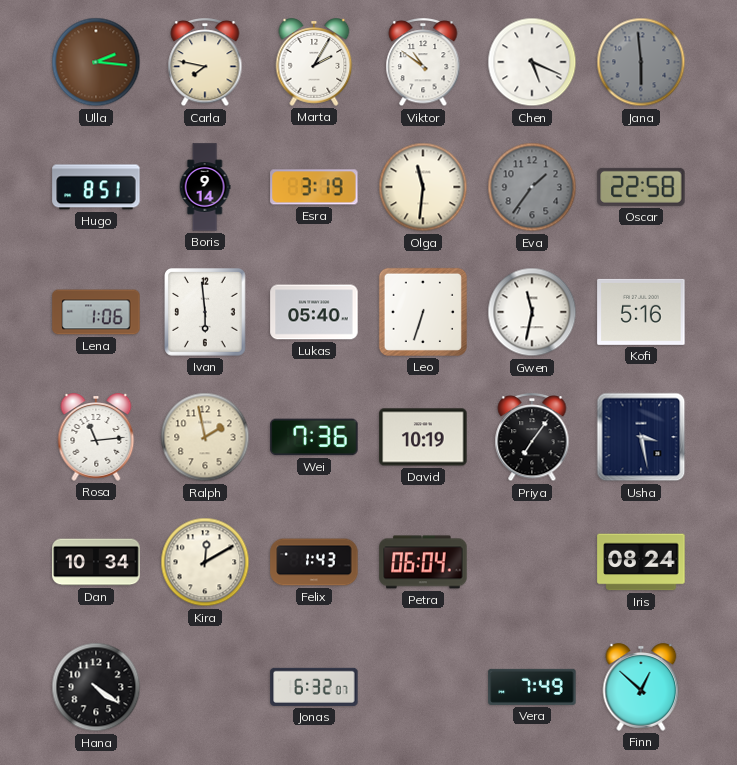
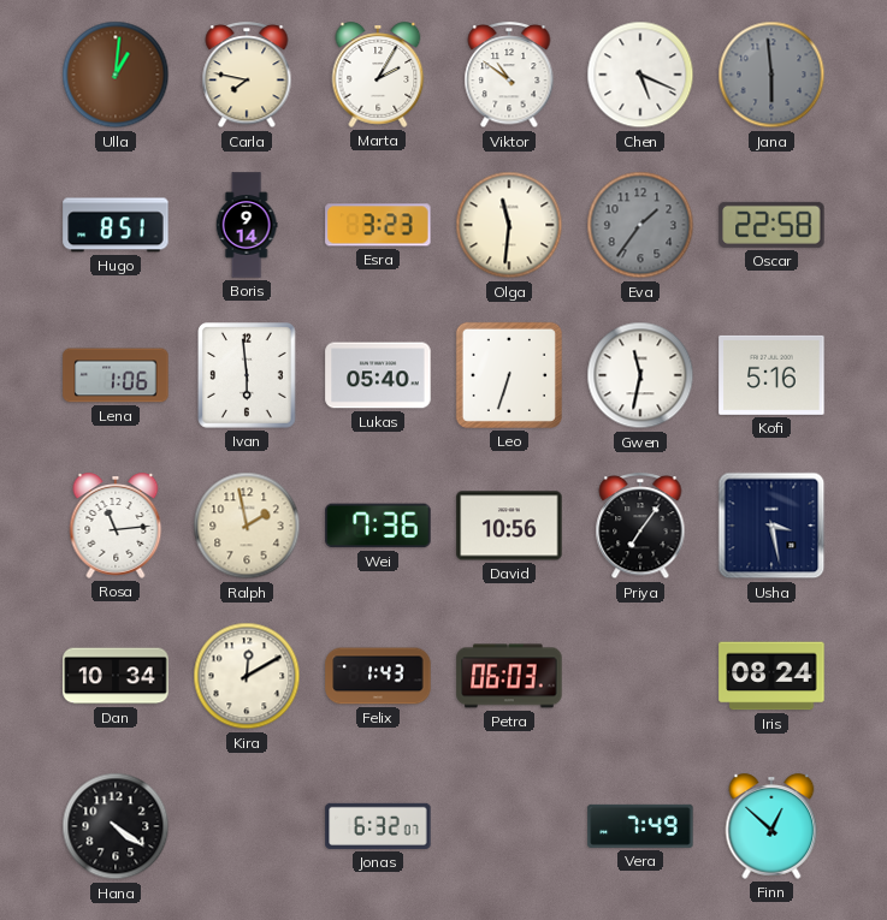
Ulla: 2:16 -> 1:01 (116, 75)
Esra: 3:19 -> 3:23 (378, 225)
David: 10:19 -> 10:56 (509, 526)
Petra: 06:04 -> 06:03 (509, 676)
